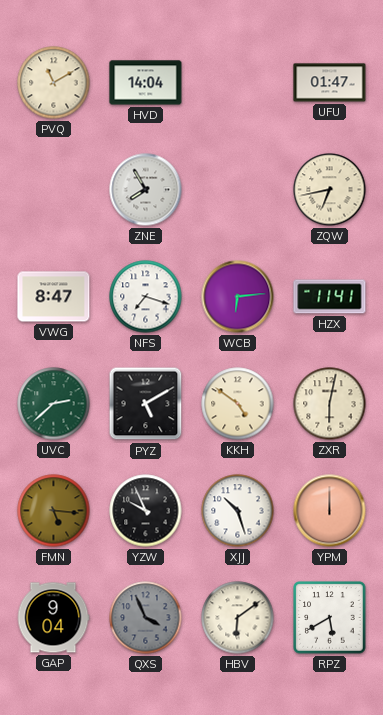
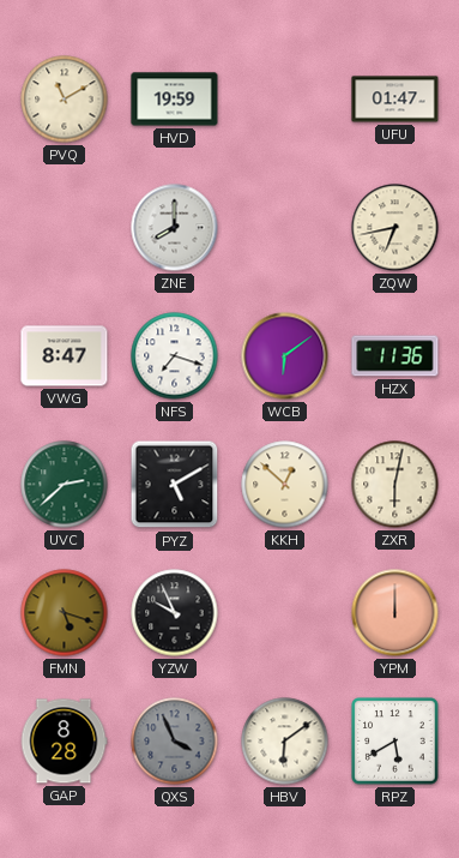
HVD: 14:04 -> 19:59 (175, 100)
ZNE: 7:55 -> 8:00 (175, 228)
WCB: 6:14 -> 6:09 (285, 356)
HZX: 11:41 -> 11:36 (395, 356)
KKH: 4:51 -> 12:52 (285, 485)
FMN: 5:16 -> 5:18 (65, 613)
XJJ: 10:27 -> none (238, 511)
GAP: 9:04 -> 8:28 (64, 742)
